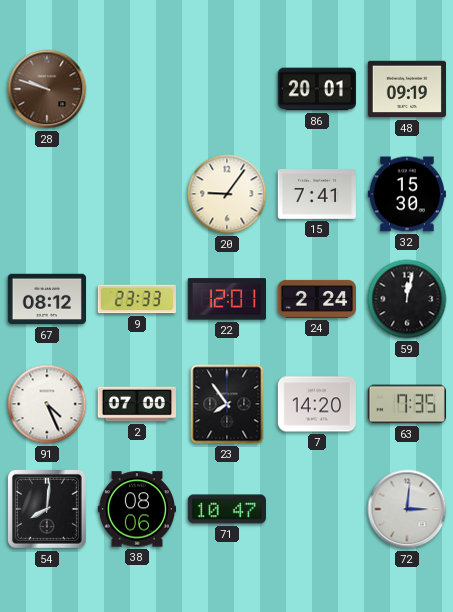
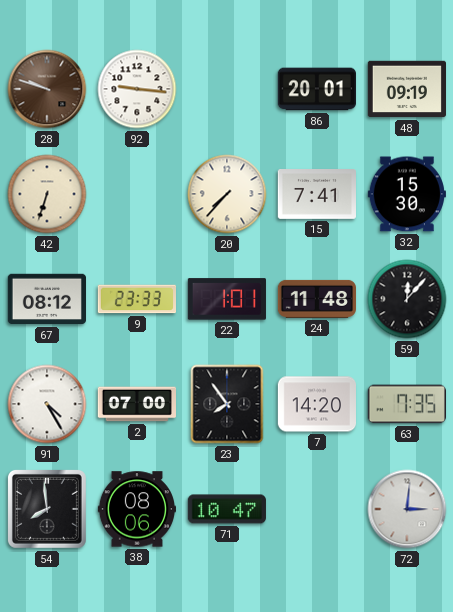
92: none -> 9:16 (137, 89)
42: none -> 6:33 (47, 194)
20: 9:06 -> 7:37 (227, 194)
22: 12:01 -> 1:01 (227, 299)
24: 2:24 -> 11:48 (316, 299)
59: 12:02 -> 12:07 (407, 299)
91: 4:26 -> 4:25 (47, 404)
54: 8:01 -> 7:59 (47, 509)
